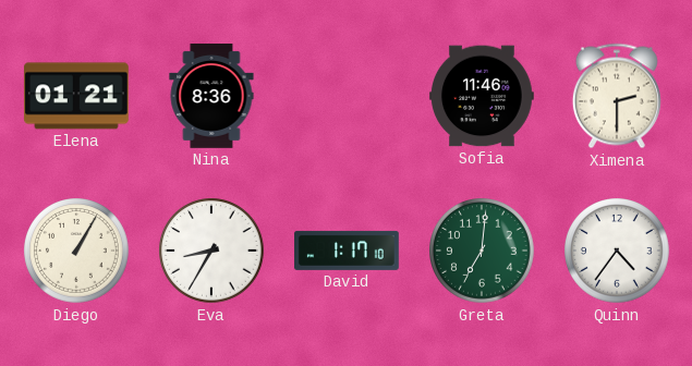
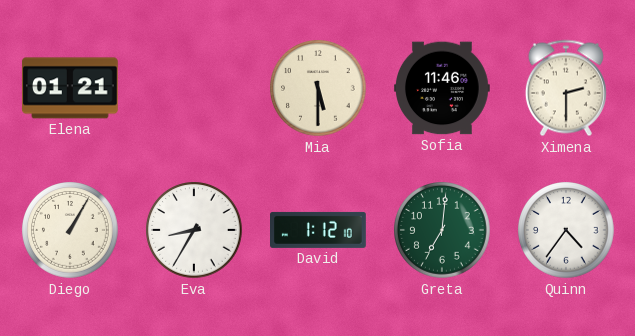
Nina: 8:36 -> none (211, 96)
Mia: none -> 5:30 (318, 88)
David: 1:17 -> 1:12 (319, 230)
